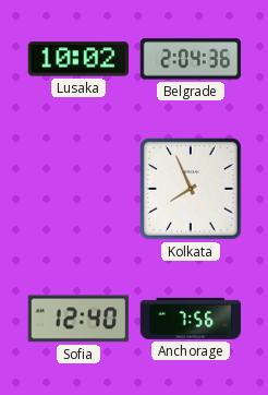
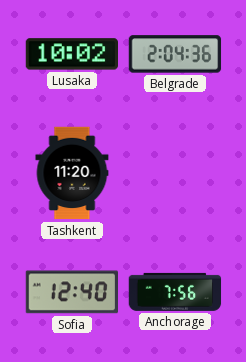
Tashkent: none -> 11:20 (72, 173)
Kolkata: 7:56 -> none (192, 190)
